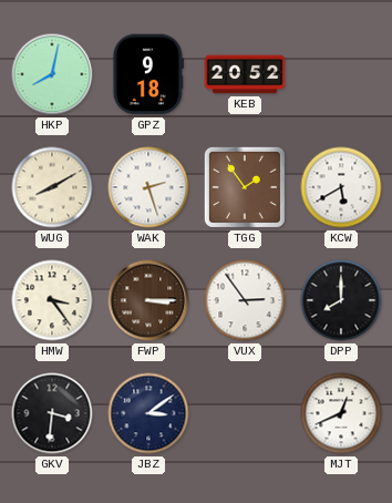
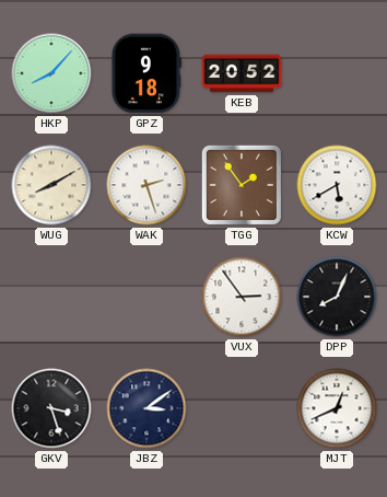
HKP: 8:02 -> 8:07 (51, 73)
HMW: 3:24 -> none (52, 300)
FWP: 3:15 -> none (148, 300)
DPP: 8:00 -> 8:04 (337, 297)
GKV: 3:31 -> 3:27 (51, 408)
